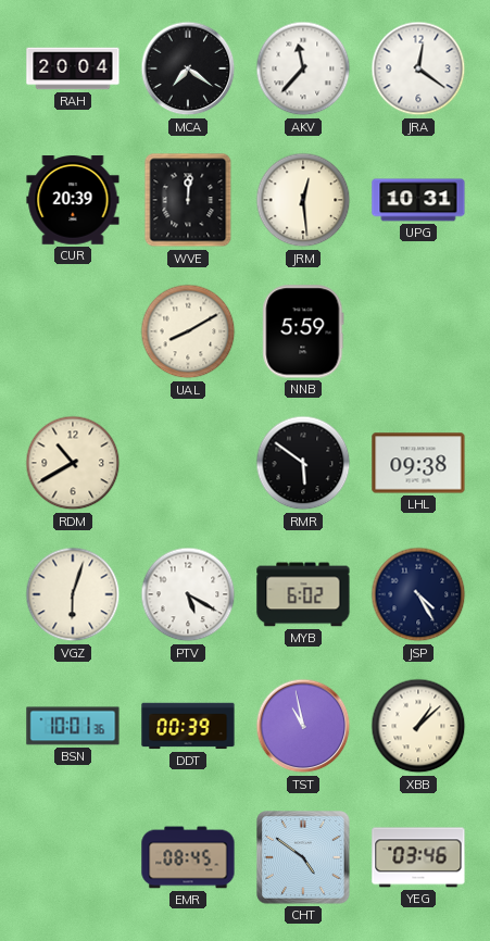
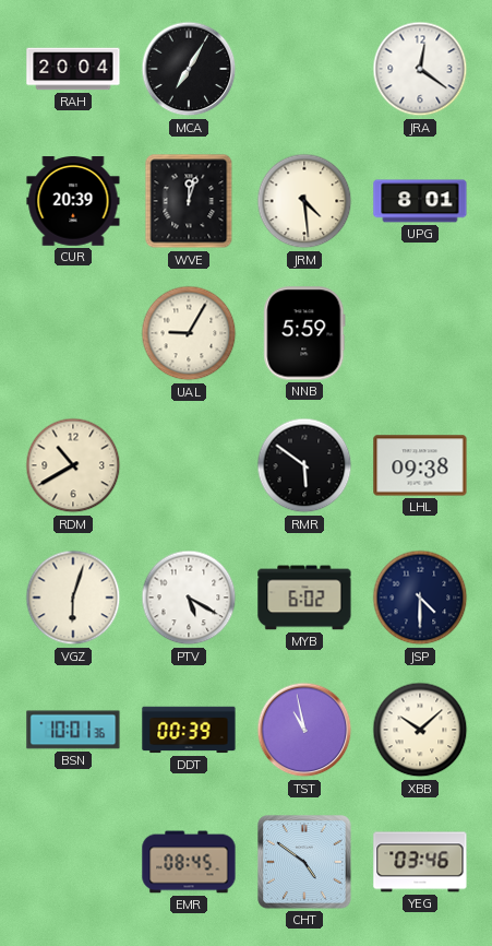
MCA: 7:21 -> 7:05 (189, 69)
AKV: 11:37 -> none (303, 68)
WVE: 12:01 -> 12:03 (189, 201)
JRM: 12:29 -> 4:29 (304, 201)
UPG: 10:31 -> 8:01 (420, 201)
UAL: 8:10 -> 9:05 (189, 333)
JSP: 4:25 -> 4:30 (420, 598)
XBB: 1:08 -> 10:08 (420, 730)
